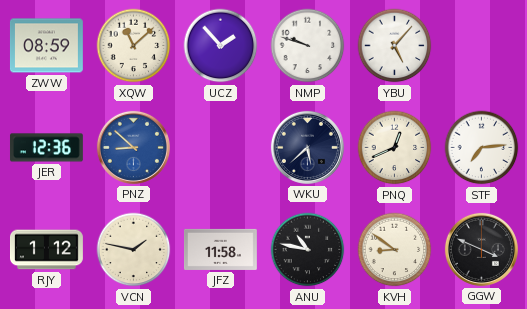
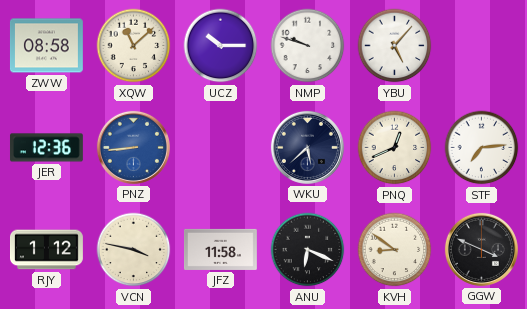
ZWW: 08:59 -> 08:58 (46, 46)
UCZ: 1:53 -> 10:15 (221, 46)
PNZ: 8:52 -> 8:44 (133, 147)
VCN: 1:47 -> 3:47 (134, 250)
ANU: 10:47 -> 6:19 (308, 250)
